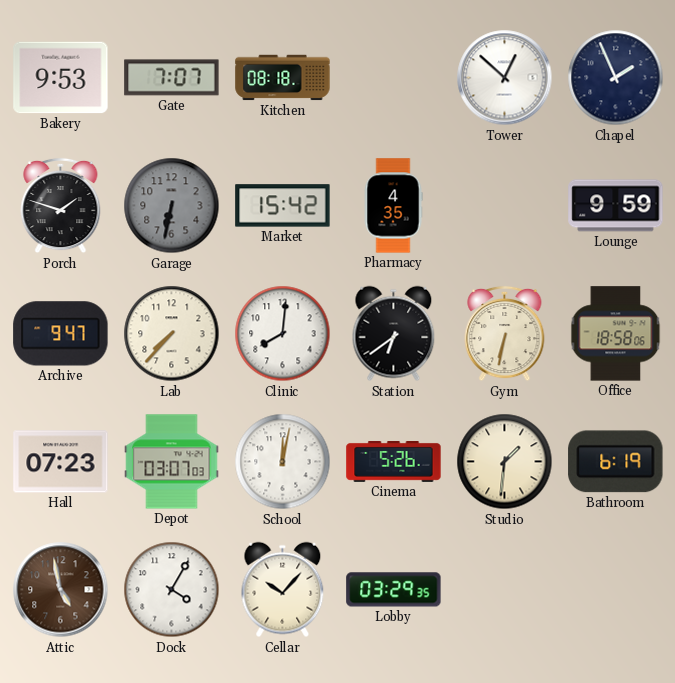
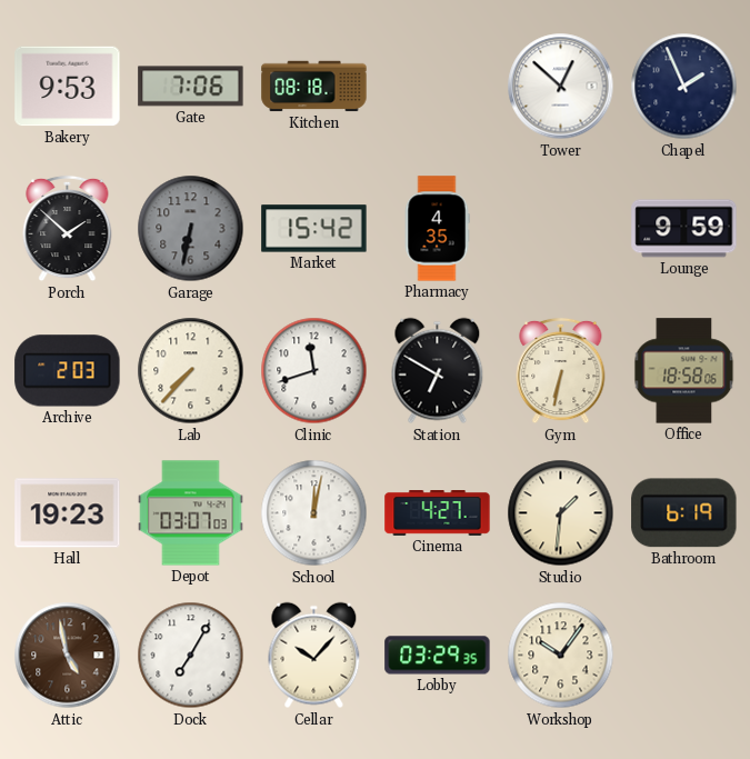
Gate: 7:07 -> 7:06 (191, 87)
Porch: 1:48 -> 1:52 (68, 229)
Archive: 9:47 -> 2:03 (68, 371)
Clinic: 8:01 -> 11:42 (314, 371)
Station: 6:39 -> 6:50 (438, 371)
Hall: 07:23 -> 19:23 (68, 513)
Cinema: 5:26 -> 4:27 (438, 513)
Dock: 4:05 -> 7:05 (191, 656)
Workshop: none -> 10:06 (561, 656)
